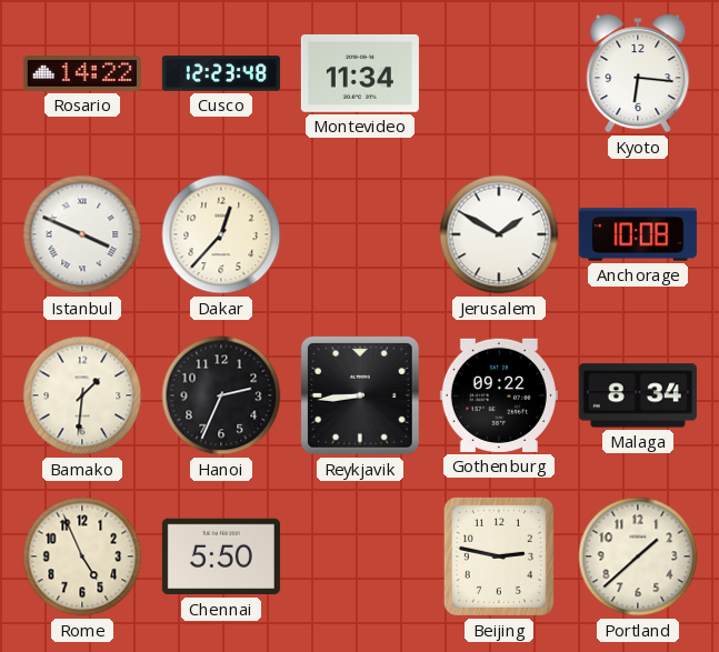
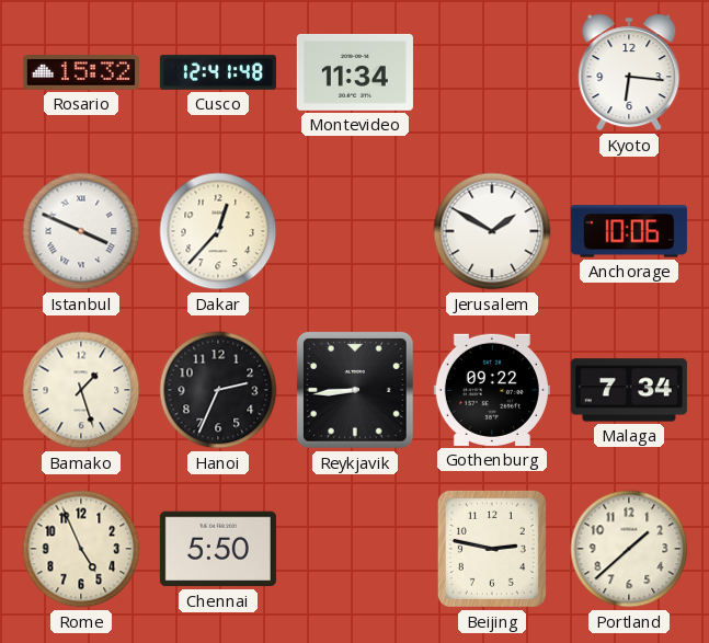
Rosario: 14:22 -> 15:32 (81, 72)
Cusco: 12:23 -> 12:41 (218, 72)
Anchorage: 10:08 -> 10:06 (629, 231)
Bamako: 1:31 -> 1:27 (81, 390)
Malaga: 8:34 -> 7:34 (629, 390)
